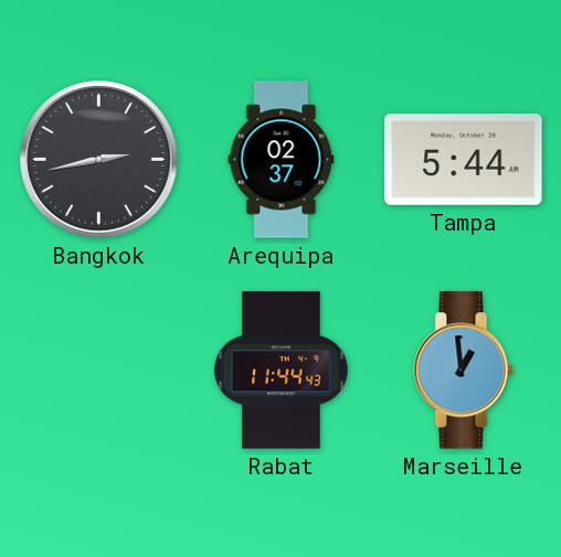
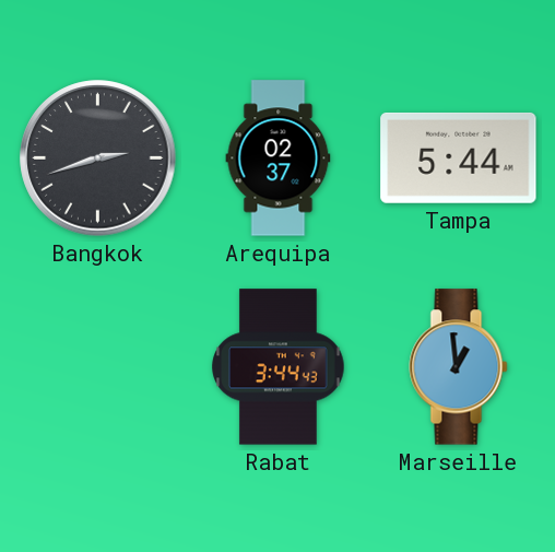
Bangkok: 2:43 -> 2:42 (98, 158)
Rabat: 11:44 -> 3:44 (279, 367)
